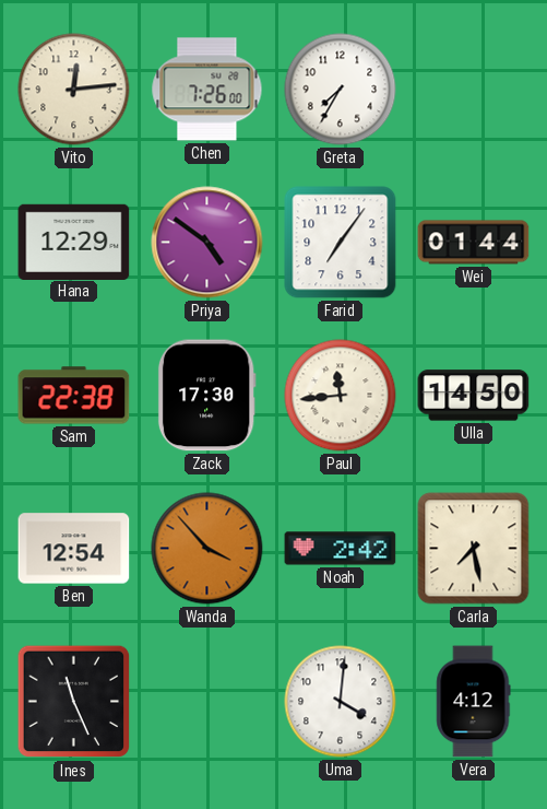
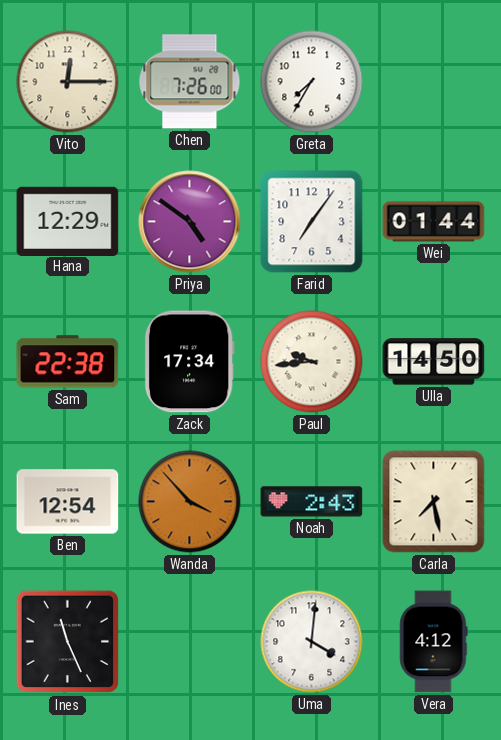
Vito: 12:14 -> 12:15 (68, 82)
Zack: 17:30 -> 17:34 (189, 362)
Paul: 11:44 -> 9:44 (312, 362)
Noah: 2:42 -> 2:43 (312, 502)
